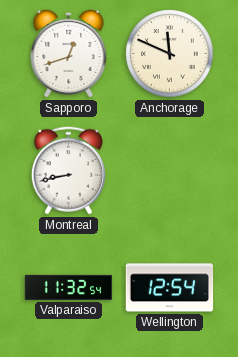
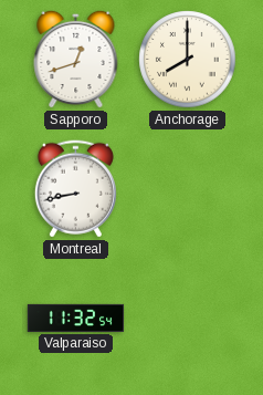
Anchorage: 11:49 -> 8:00 (188, 60)
Wellington: 12:54 -> none (170, 288)
